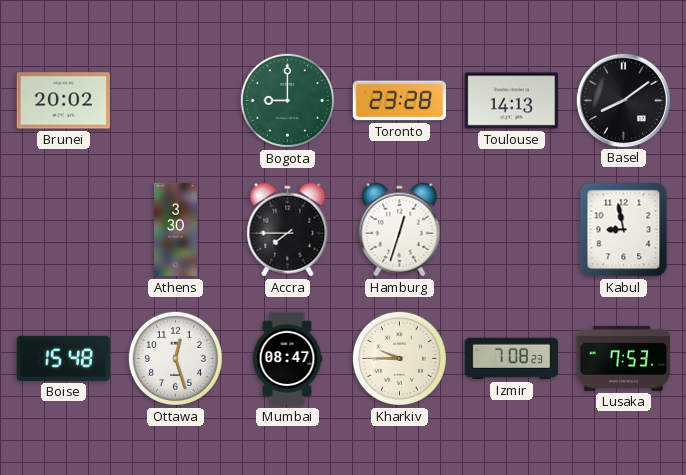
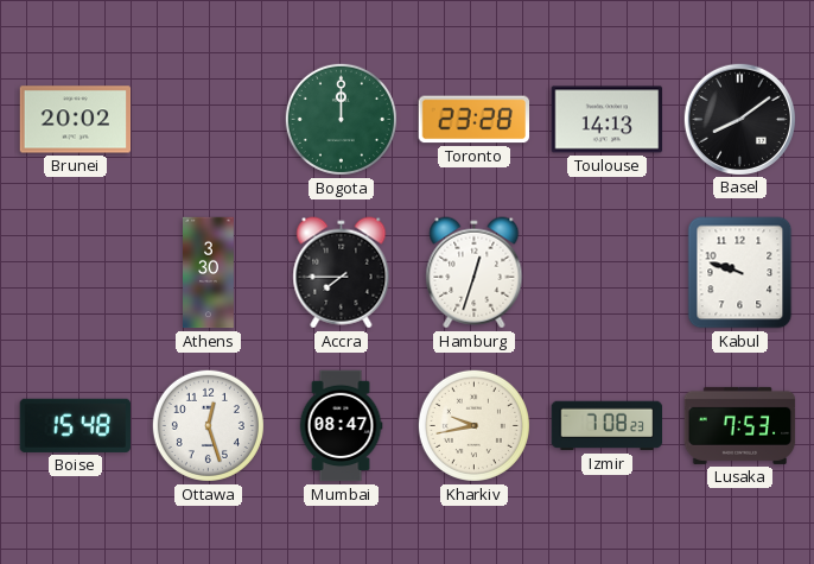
Bogota: 9:00 -> 12:00 (341, 119)
Kabul: 8:58 -> 9:48 (740, 273)
Kharkiv: 9:45 -> 9:43 (473, 425)
